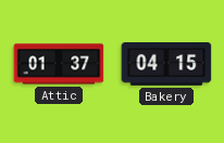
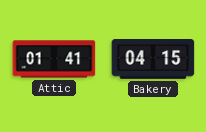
Attic: 01:37 -> 01:41 (54, 59)
